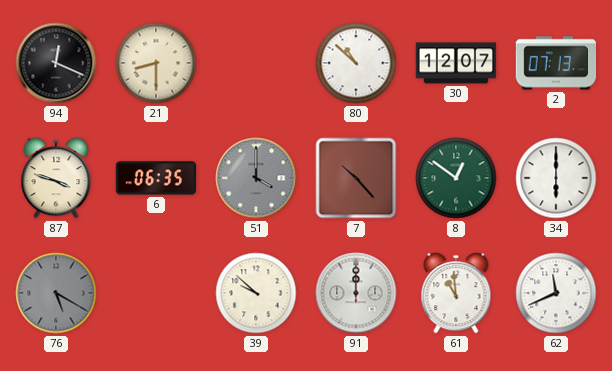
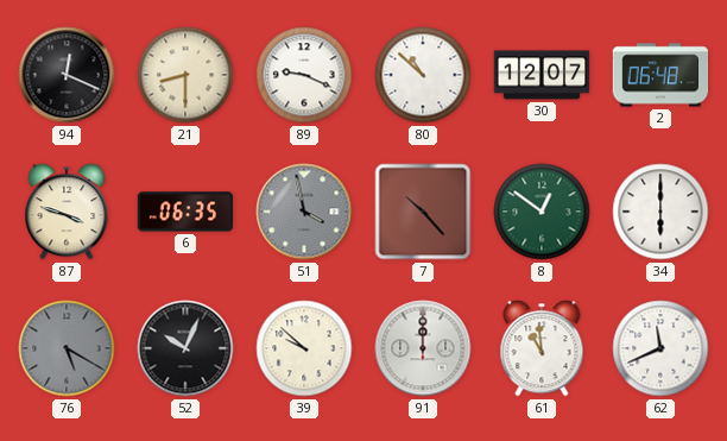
89: none -> 9:19 (304, 75)
2: 07:13 -> 06:48 (660, 75)
51: 4:00 -> 3:58 (304, 212)
52: none -> 10:04 (185, 348)
